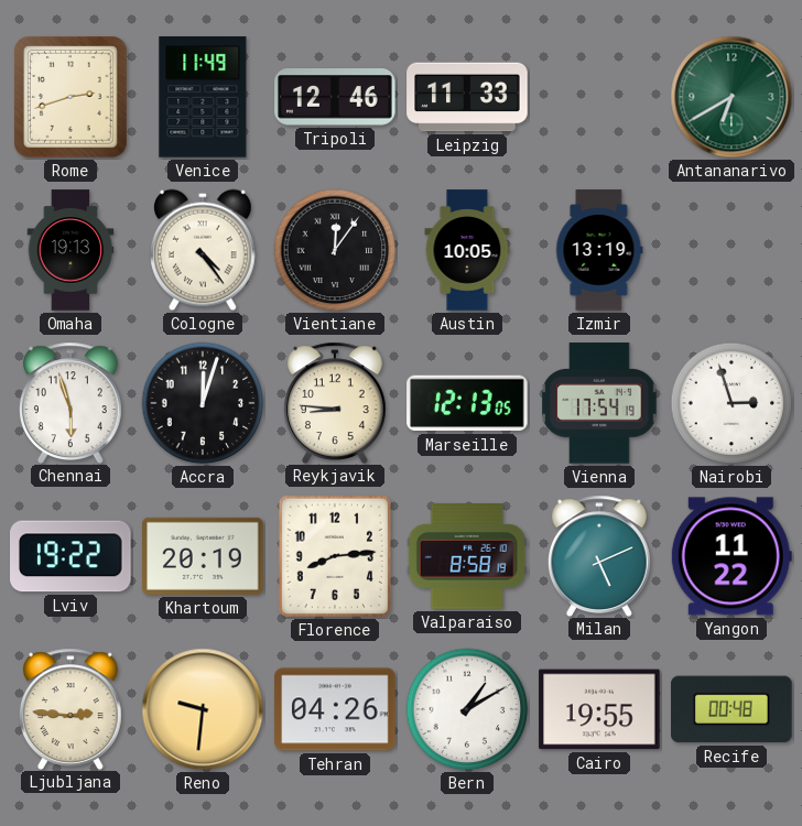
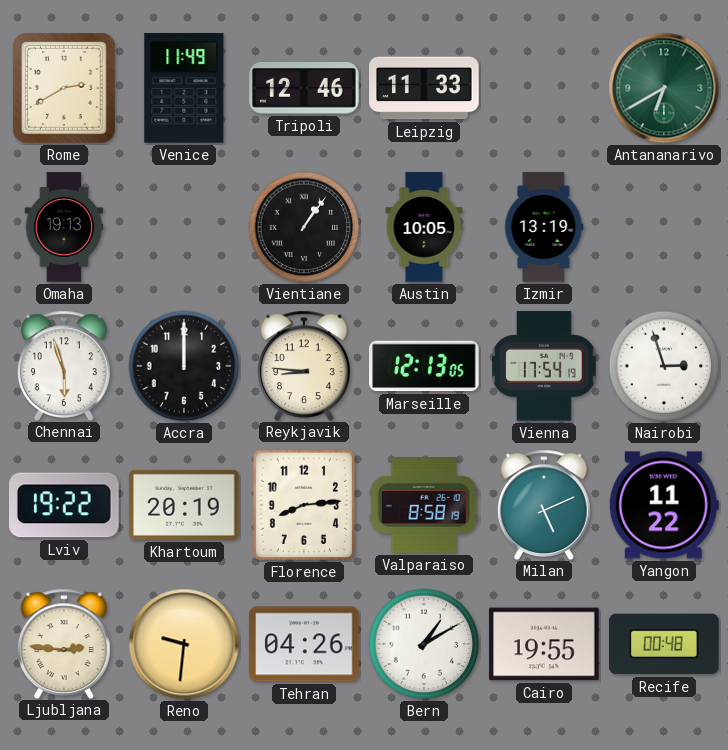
Rome: 2:42 -> 2:40 (65, 89)
Cologne: 4:24 -> none (204, 250)
Vientiane: 12:06 -> 1:06 (304, 227)
Accra: 12:03 -> 12:00 (184, 366)
